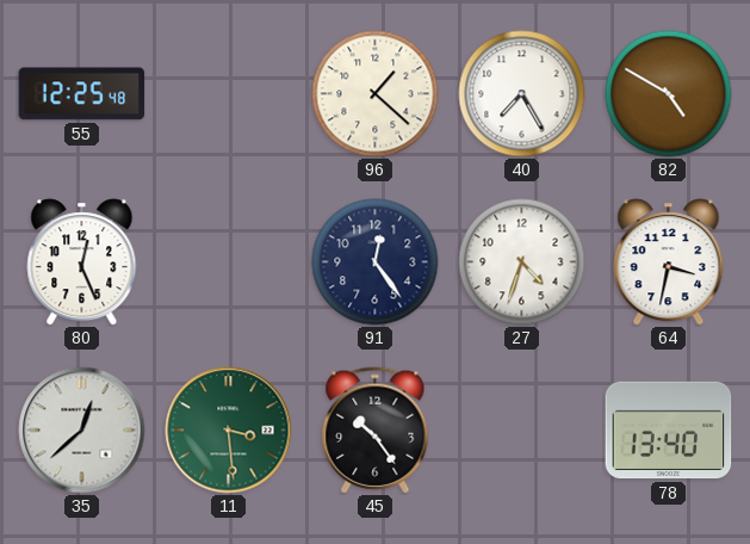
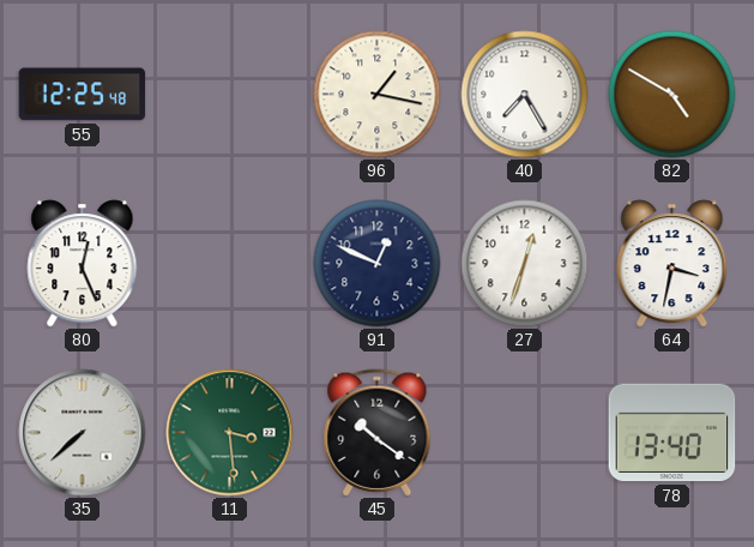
96: 1:22 -> 1:17 (378, 95)
91: 12:24 -> 12:49 (378, 264)
27: 4:33 -> 12:33 (525, 264)
35: 12:38 -> 7:38 (83, 433)
45: 10:24 -> 10:21 (378, 433)
